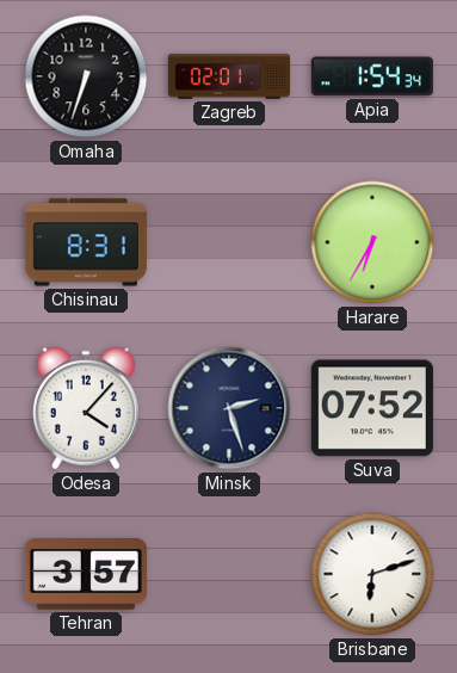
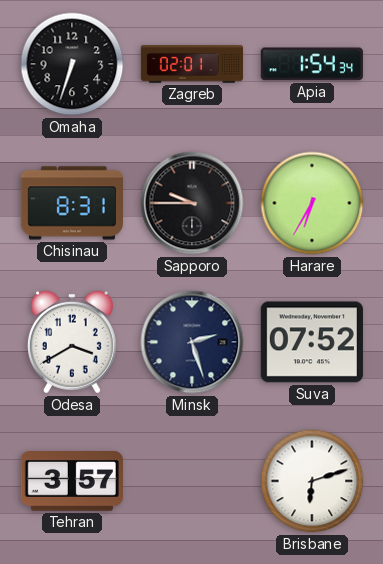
Sapporo: none -> 9:45 (192, 203)
Odesa: 4:07 -> 3:40 (72, 342)
